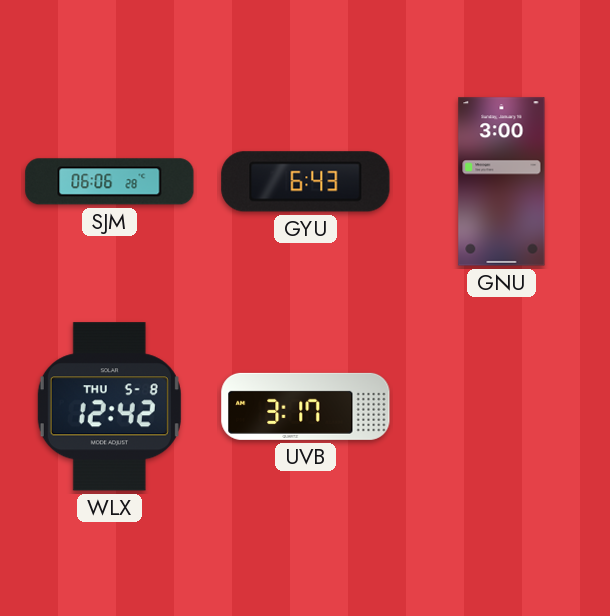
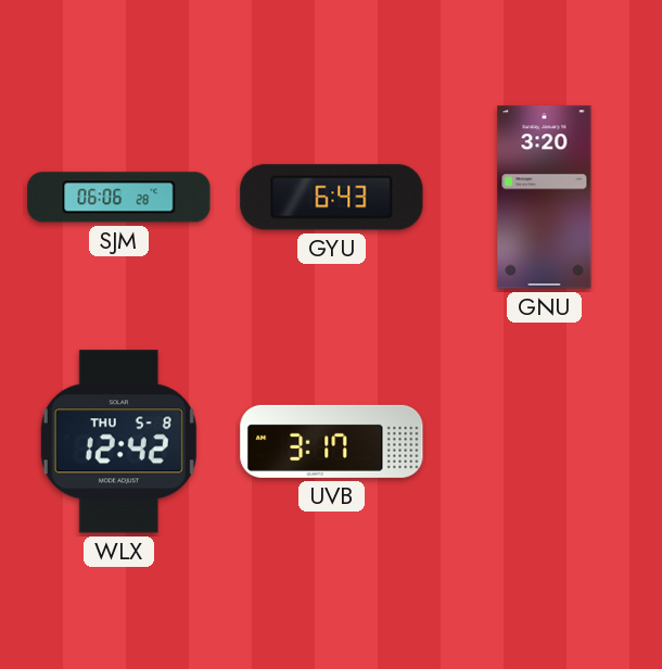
GNU: 3:00 -> 3:20 (545, 198)
